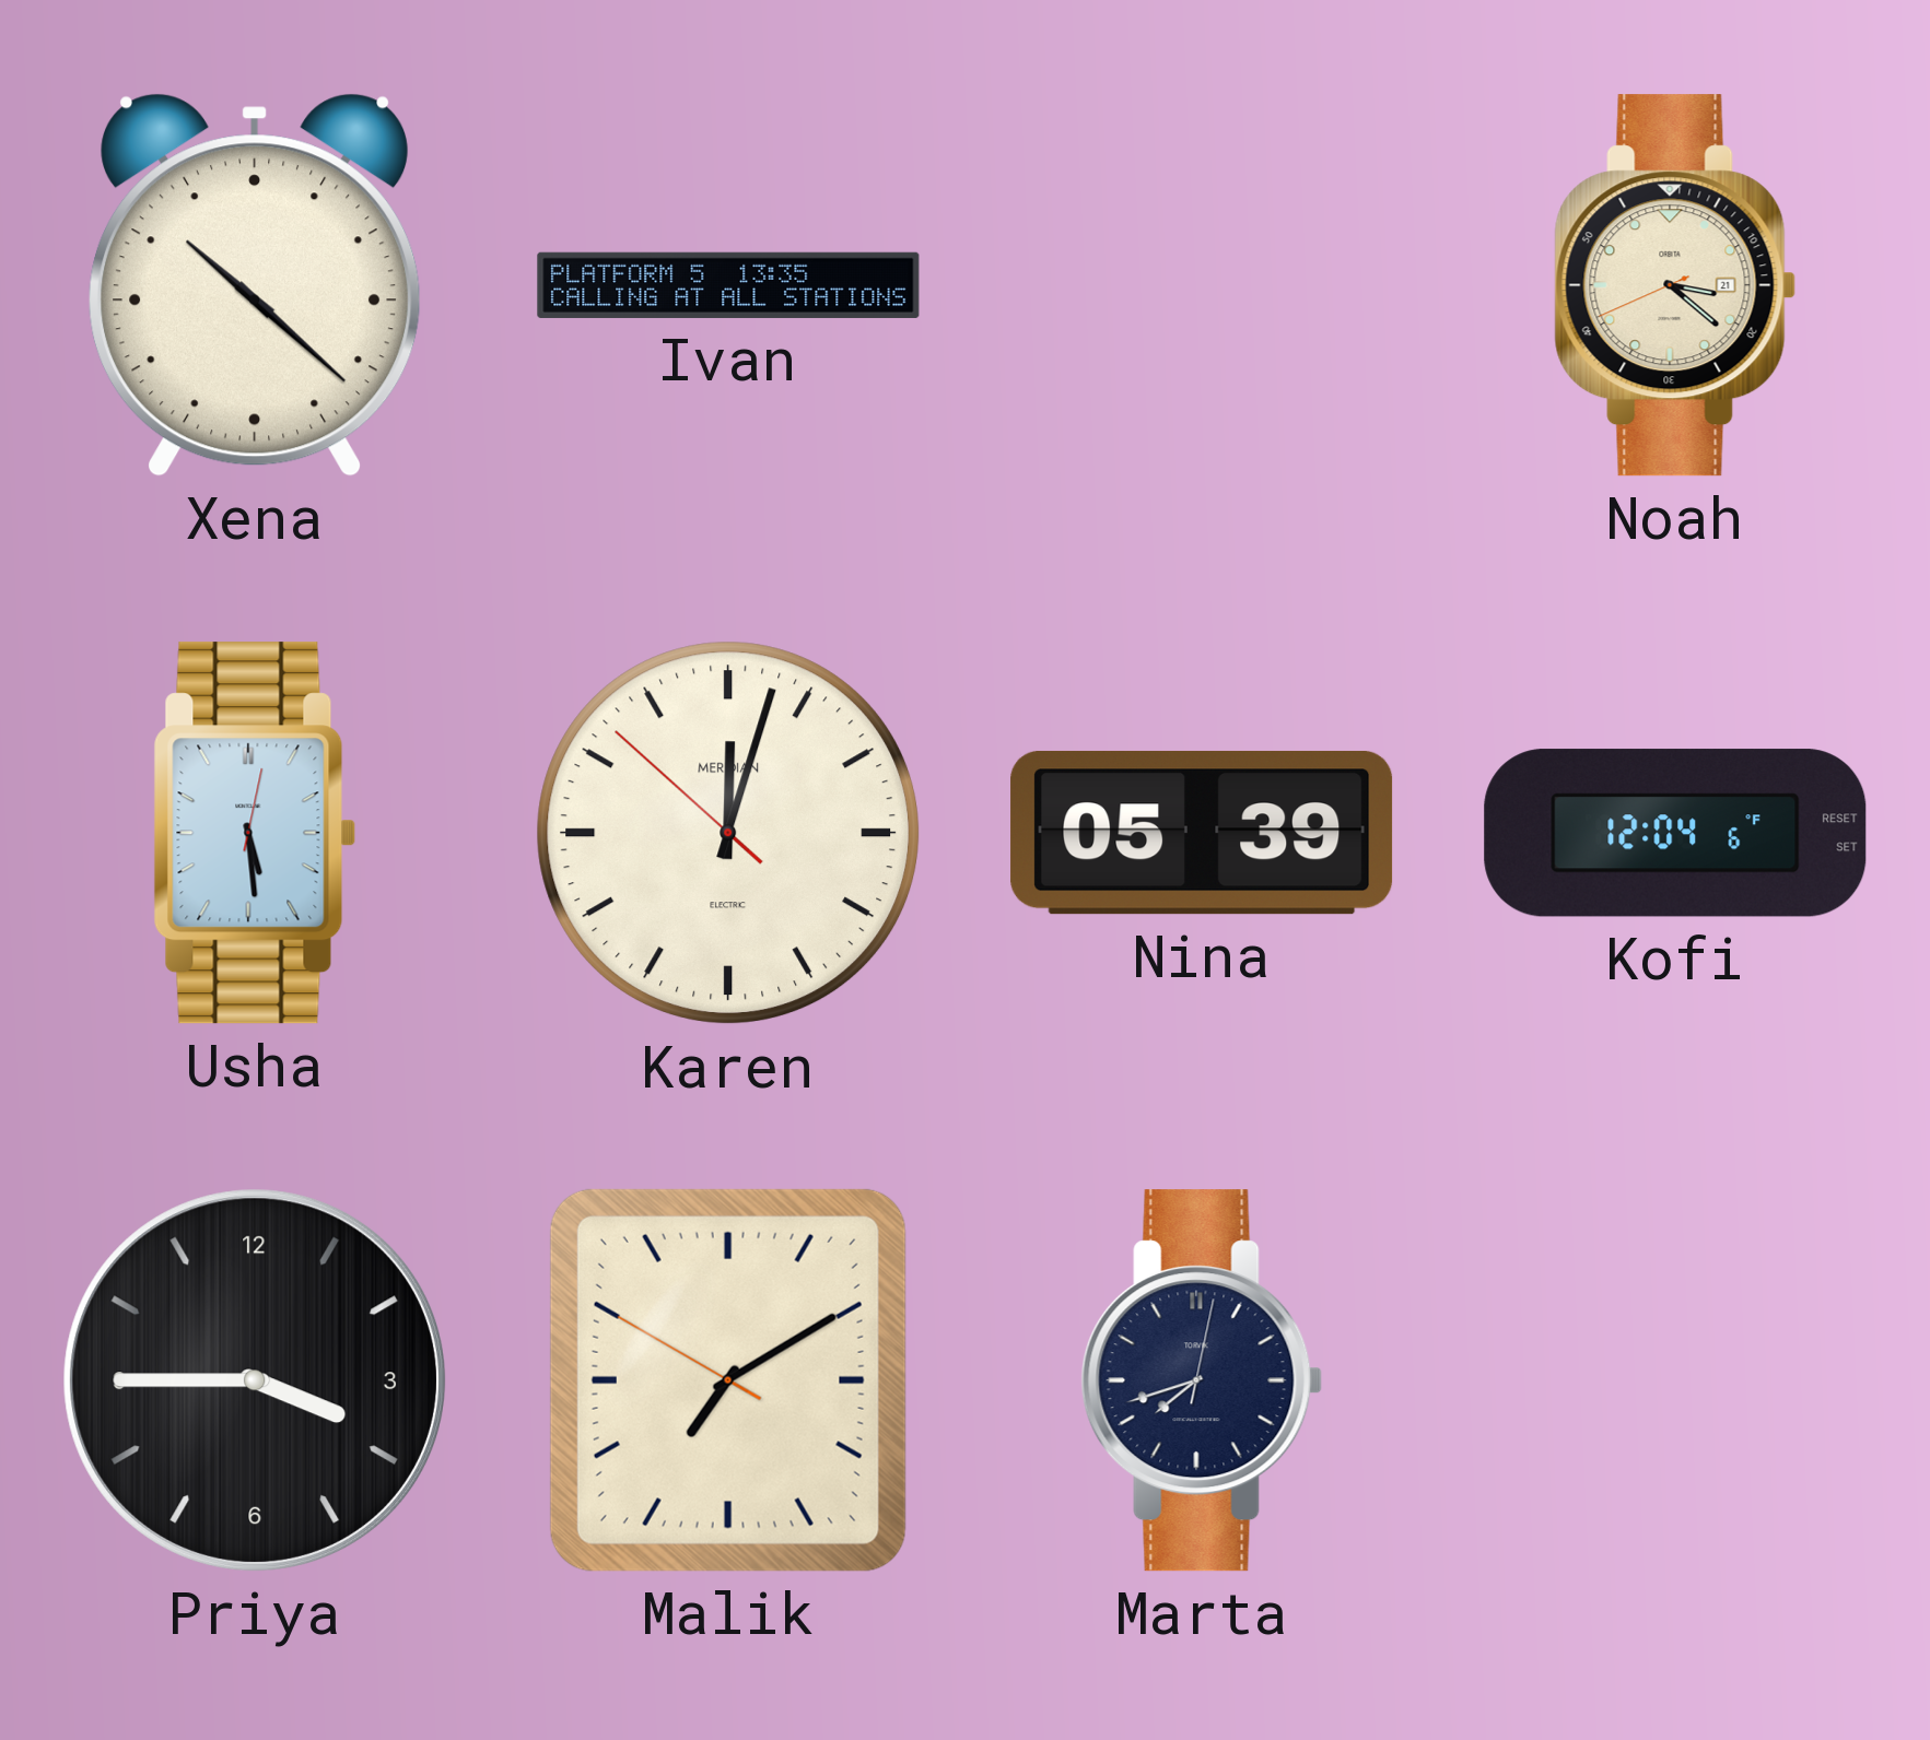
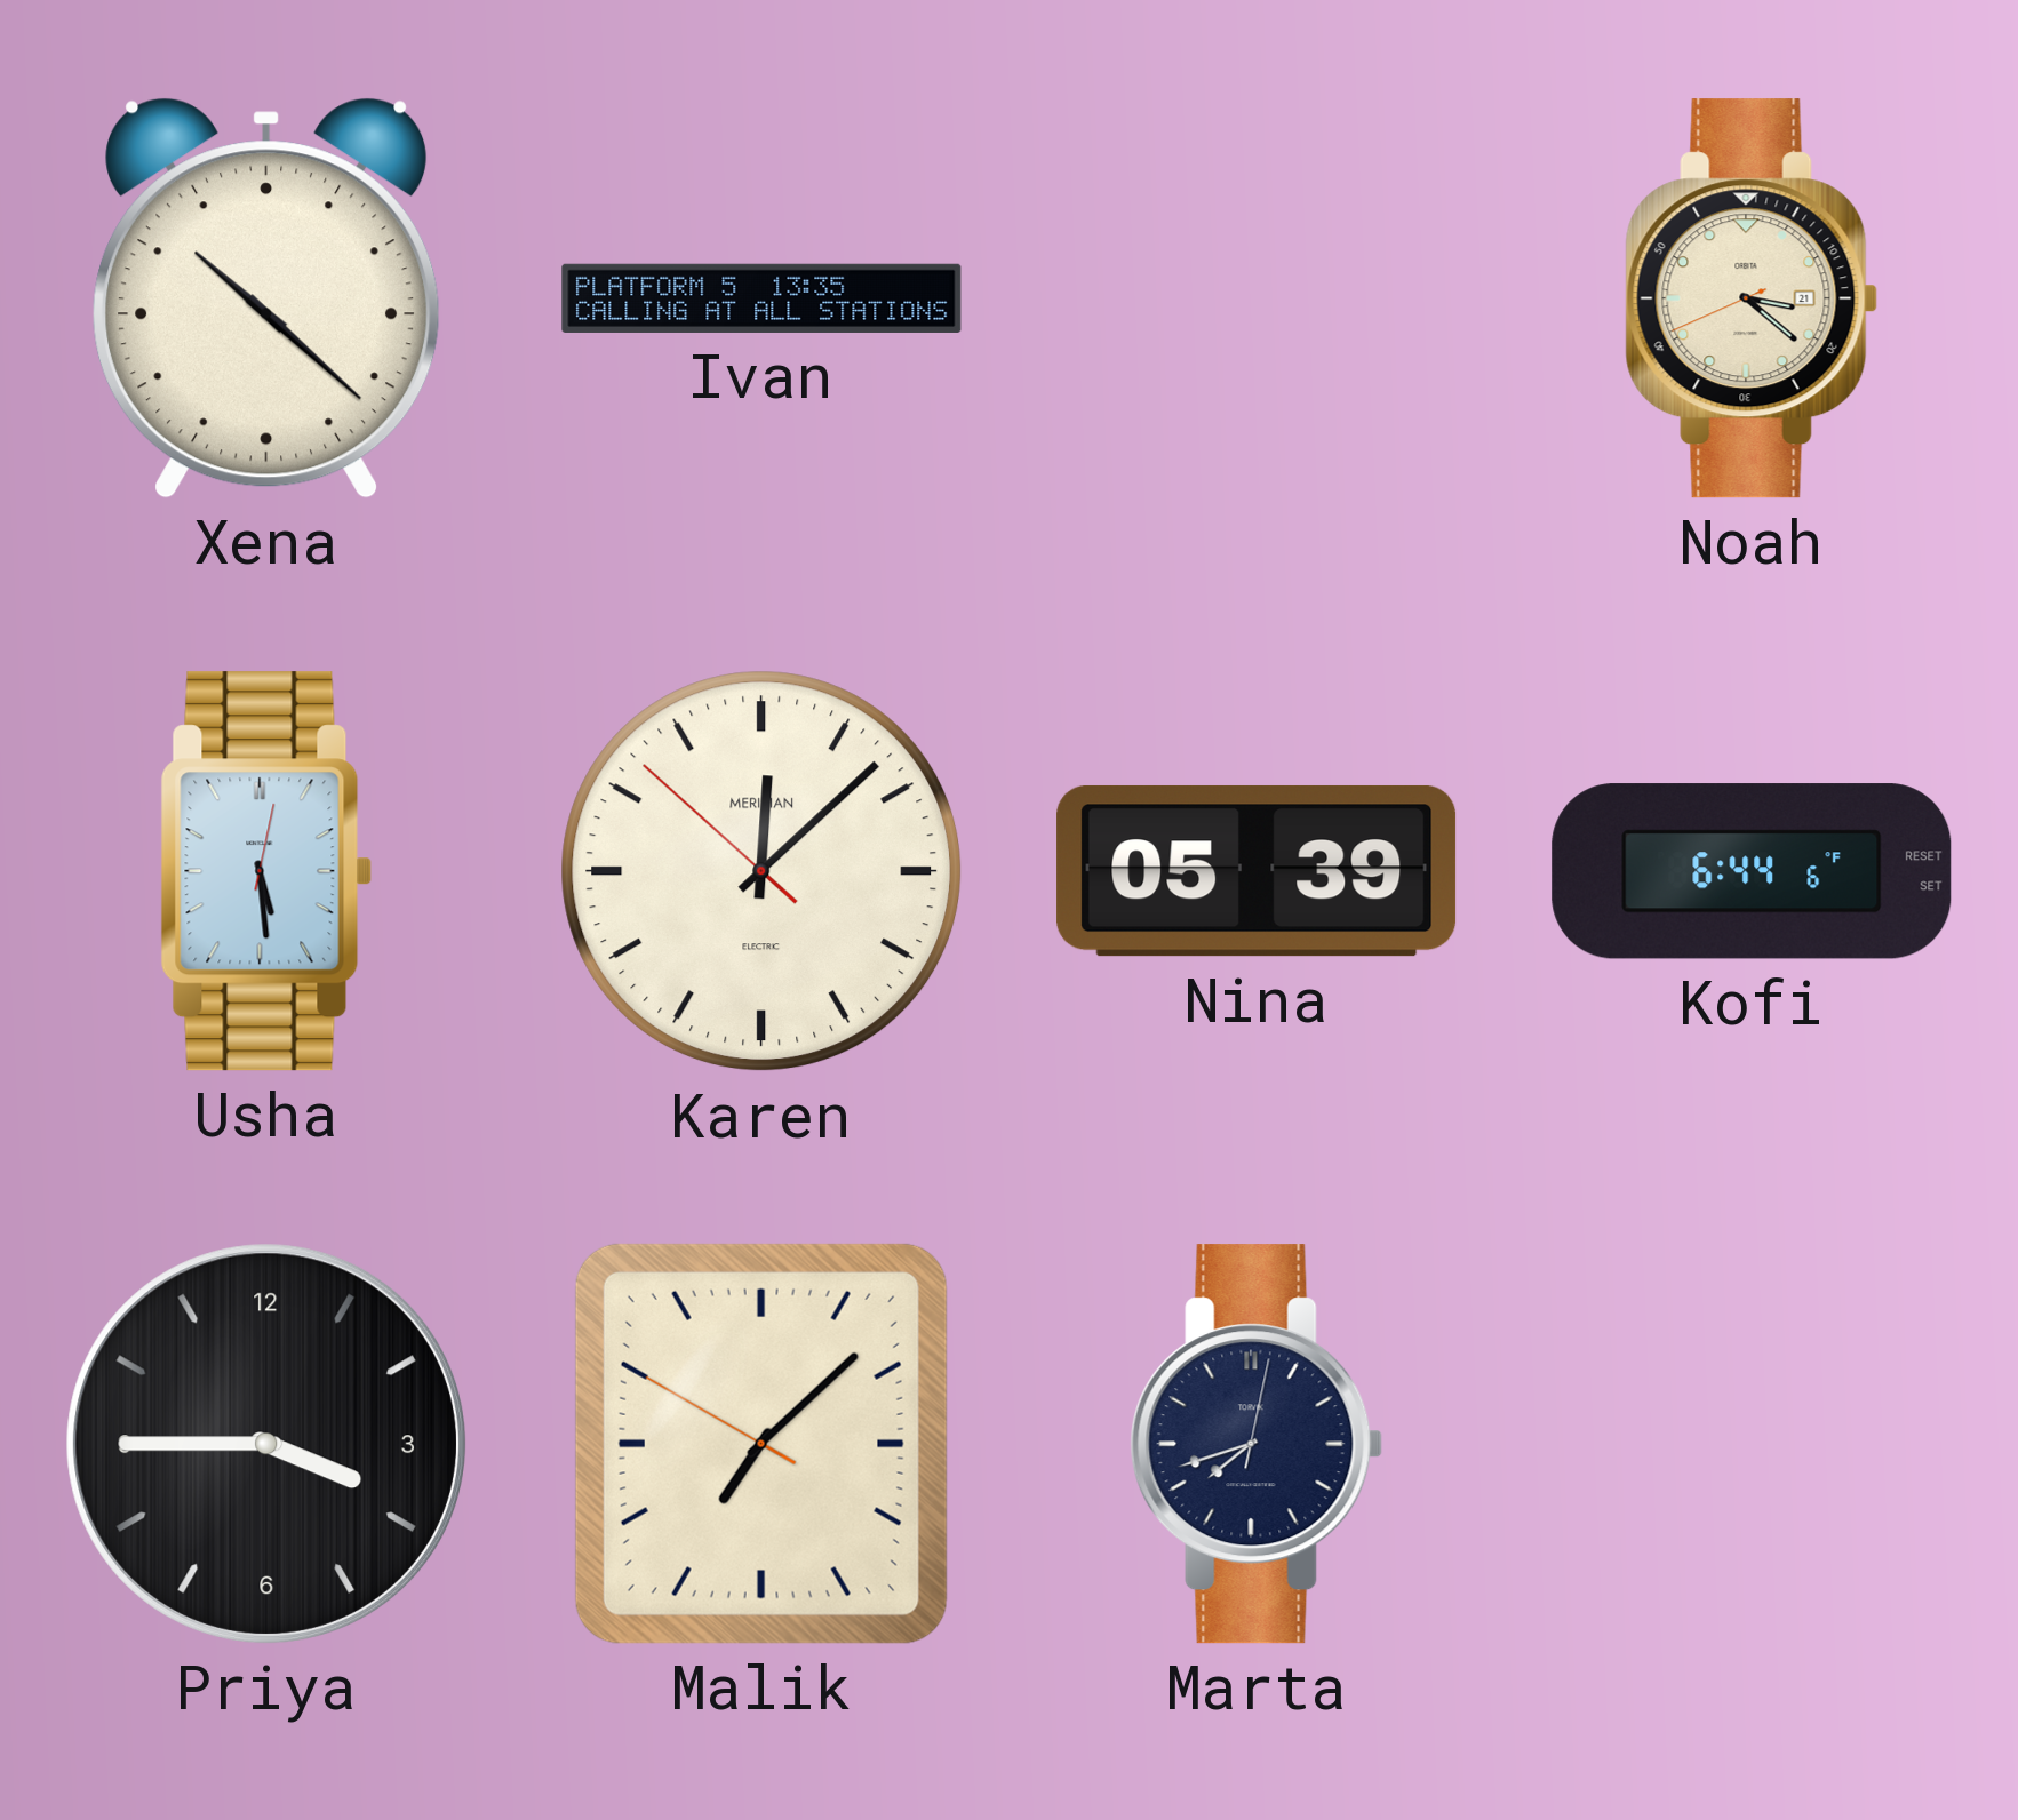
Karen: 12:02 -> 12:07 (761, 871)
Kofi: 12:04 -> 6:44 (1752, 871)
Malik: 7:09 -> 7:07 (761, 1444)
